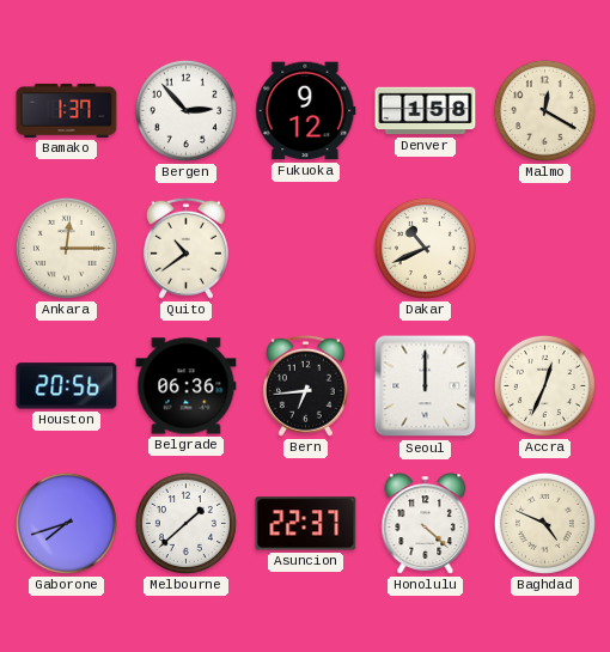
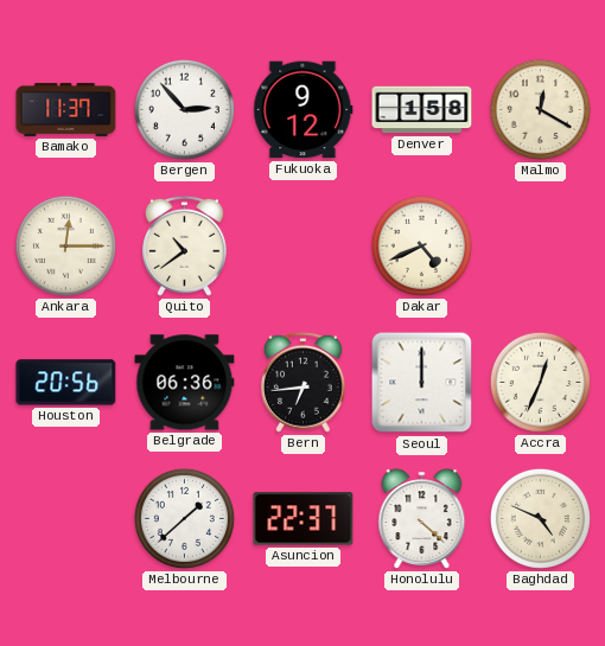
Bamako: 1:37 -> 11:37 (66, 109)
Dakar: 10:41 -> 4:41 (421, 245)
Gaborone: 7:42 -> none (66, 523)
